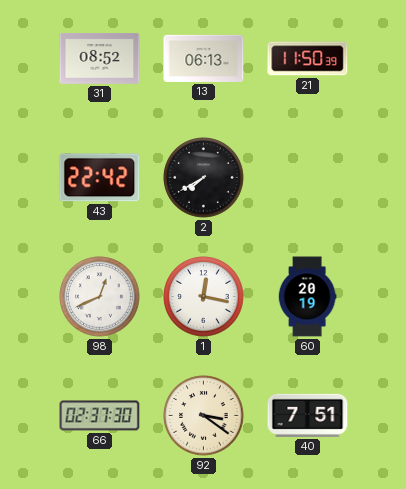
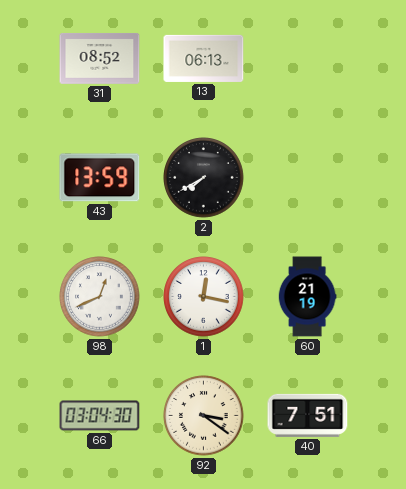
21: 11:50 -> none (308, 59)
43: 22:42 -> 13:59 (100, 178)
60: 20:19 -> 21:19 (307, 297)
66: 02:37 -> 03:04 (100, 416)
